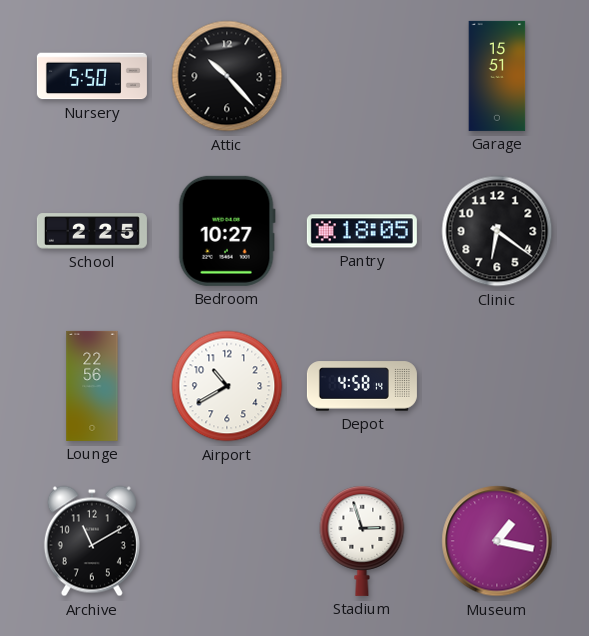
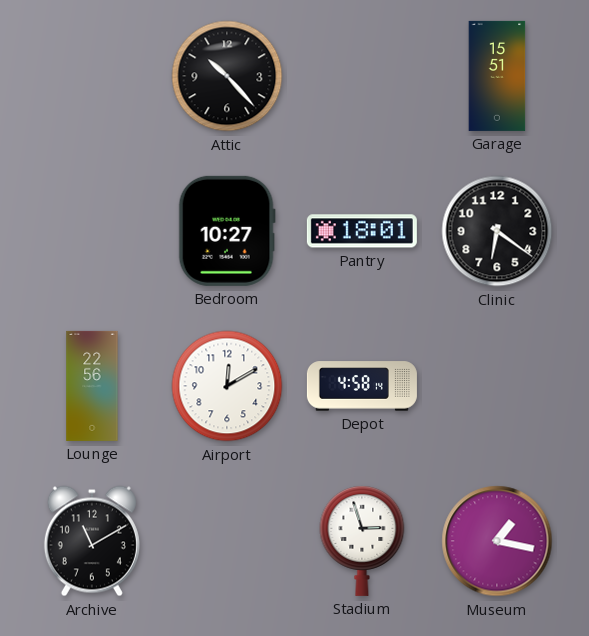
Nursery: 5:50 -> none (92, 76)
School: 2:25 -> none (92, 231)
Pantry: 18:05 -> 18:01 (362, 231)
Airport: 10:40 -> 12:10 (227, 386)
